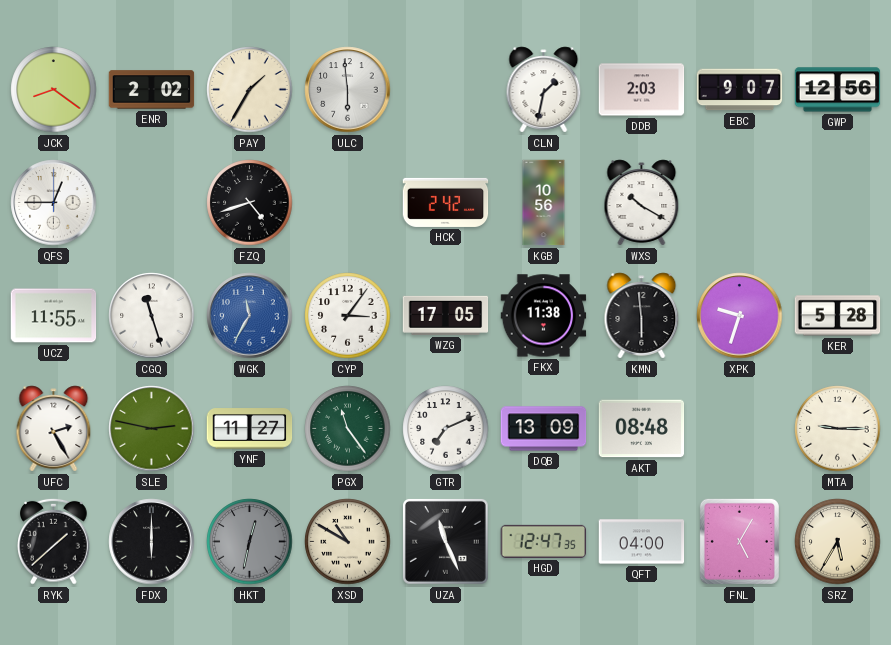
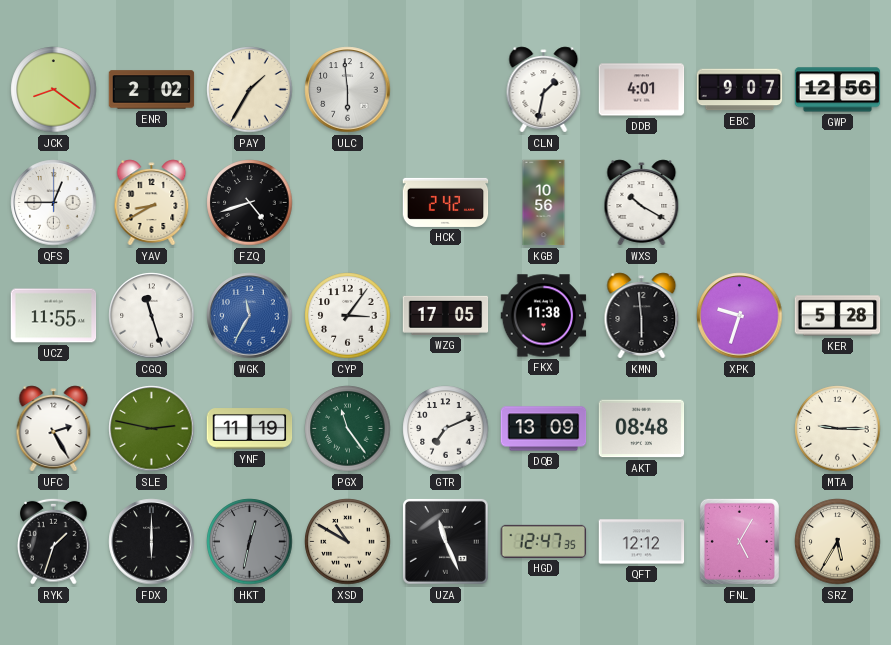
DDB: 2:03 -> 4:01 (642, 90)
YAV: none -> 8:40 (152, 203)
YNF: 11:27 -> 11:19 (250, 429)
RYK: 1:38 -> 1:33 (54, 541)
QFT: 04:00 -> 12:12 (642, 542)
